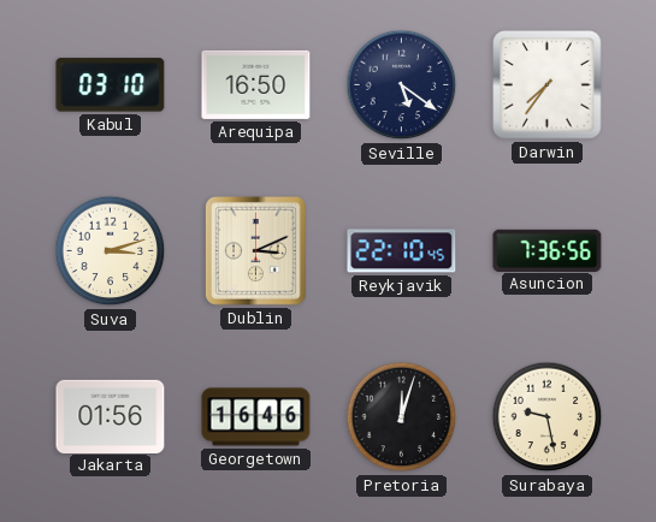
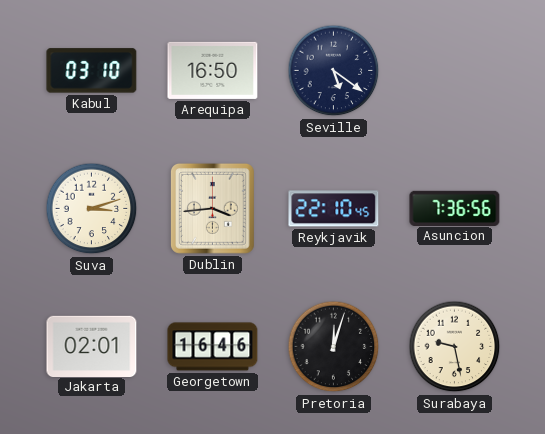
Darwin: 7:36 -> none (548, 85)
Dublin: 3:11 -> 3:44 (212, 208)
Jakarta: 01:56 -> 02:01 (92, 346)
